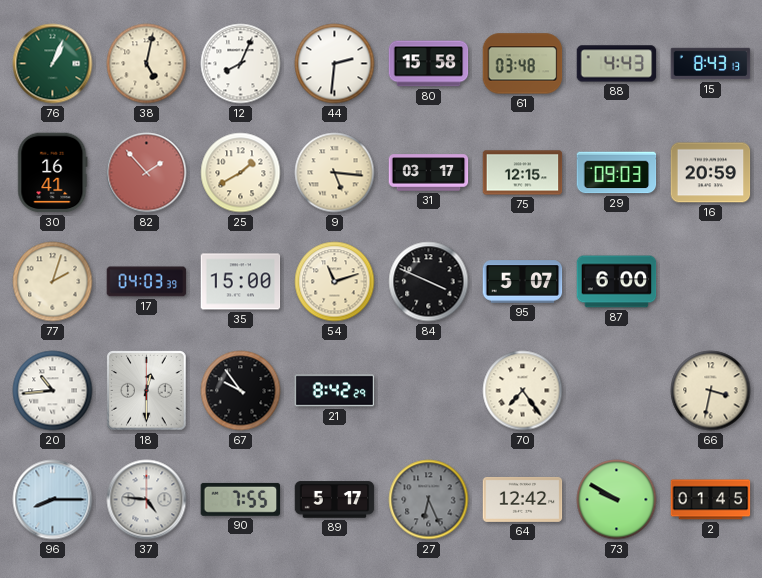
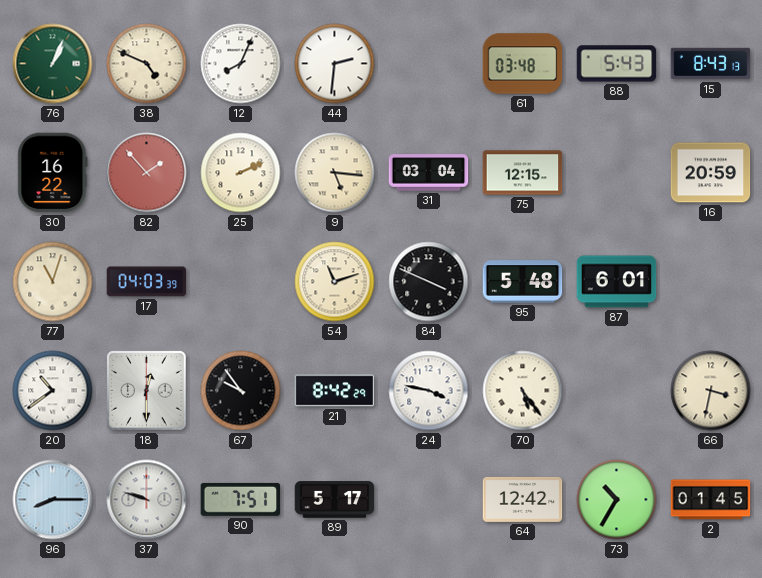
38: 5:02 -> 4:49 (147, 64)
80: 15:58 -> none (429, 64)
88: 4:43 -> 5:43 (617, 64)
30: 16:41 -> 16:22 (53, 173)
25: 1:40 -> 2:11 (241, 173)
31: 03:17 -> 03:04 (429, 173)
29: 09:03 -> none (617, 173)
77: 2:03 -> 11:03 (53, 282)
35: 15:00 -> none (241, 282)
95: 5:07 -> 5:48 (523, 282)
87: 6:00 -> 6:01 (617, 282)
20: 10:44 -> 10:39 (53, 391)
24: none -> 3:47 (429, 391)
70: 7:24 -> 5:24 (523, 391)
37: 4:46 -> 9:48 (147, 500)
90: 7:55 -> 7:51 (241, 499)
27: 6:26 -> none (429, 500)
73: 9:50 -> 10:35 (617, 500)
